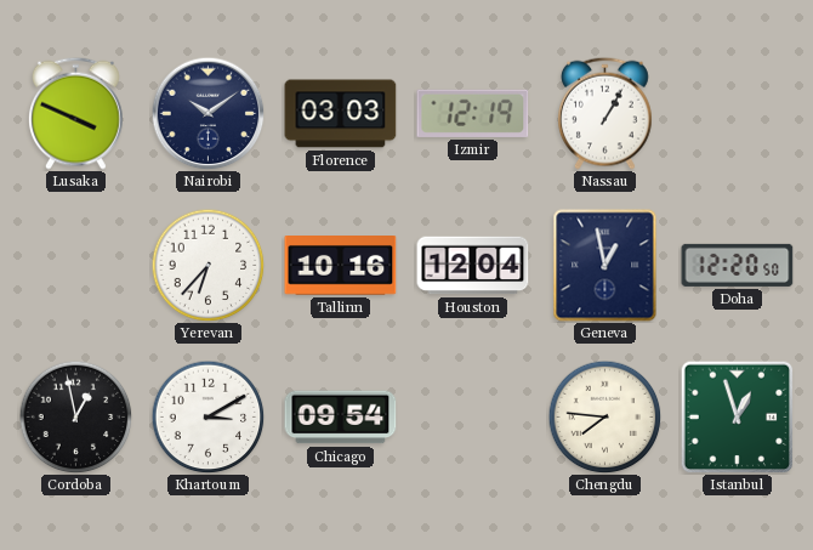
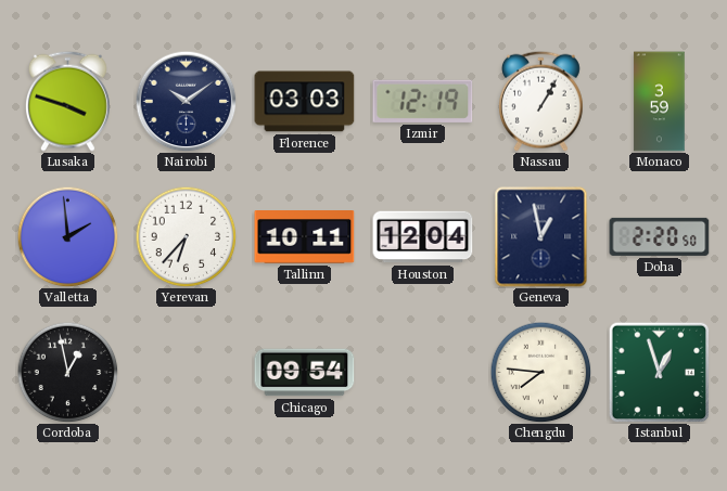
Lusaka: 3:49 -> 3:48 (67, 101)
Monaco: none -> 3:59 (660, 102)
Valletta: none -> 1:59 (67, 236)
Tallinn: 10:16 -> 10:11 (305, 237)
Doha: 12:20 -> 2:20 (660, 236)
Khartoum: 3:10 -> none (207, 416)
